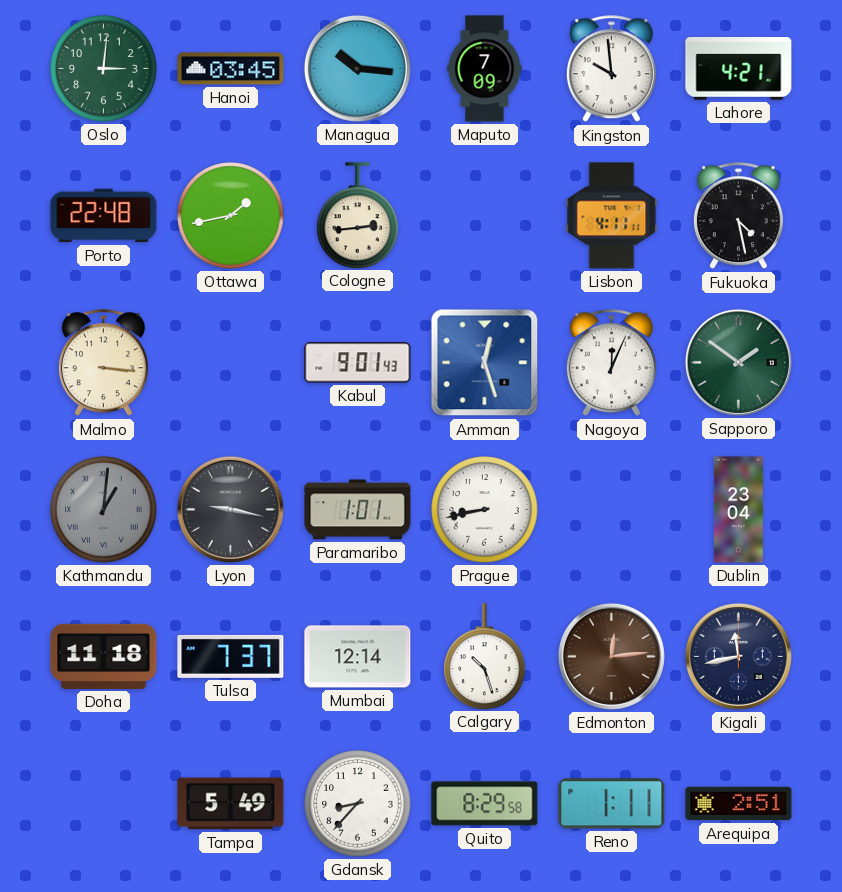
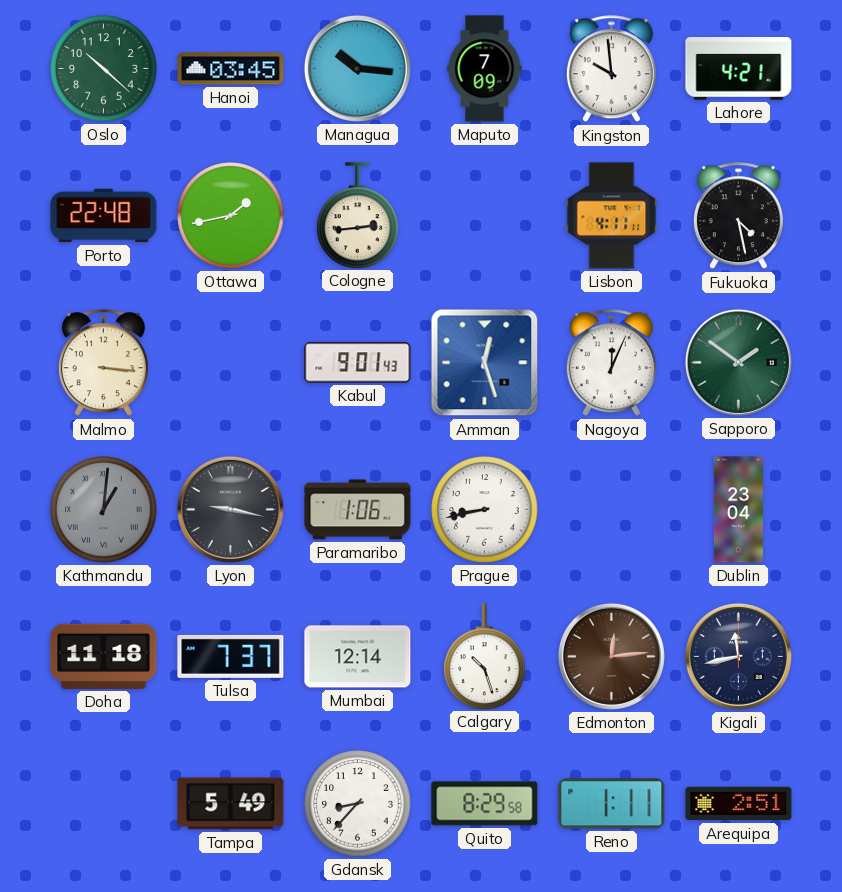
Oslo: 3:01 -> 10:22 (104, 69)
Paramaribo: 1:01 -> 1:06 (358, 510)
